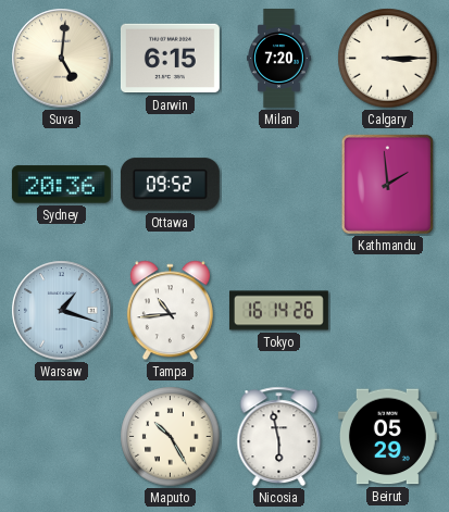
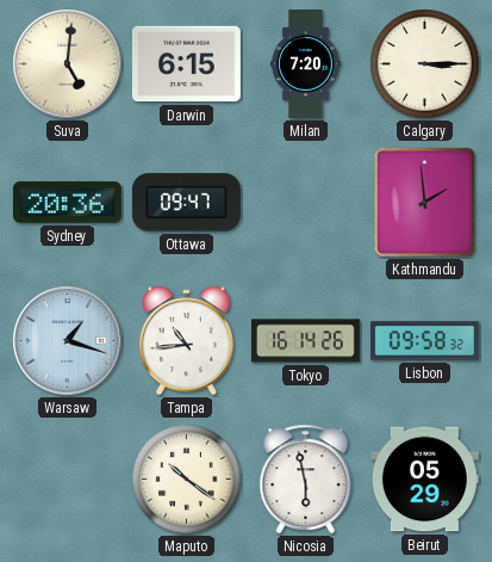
Ottawa: 09:52 -> 09:47 (186, 203)
Lisbon: none -> 09:58 (424, 341)
Maputo: 10:25 -> 10:21 (187, 480)
